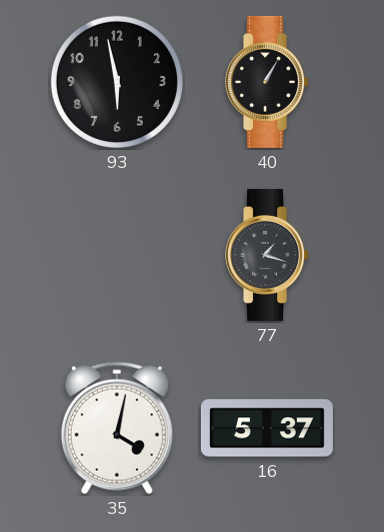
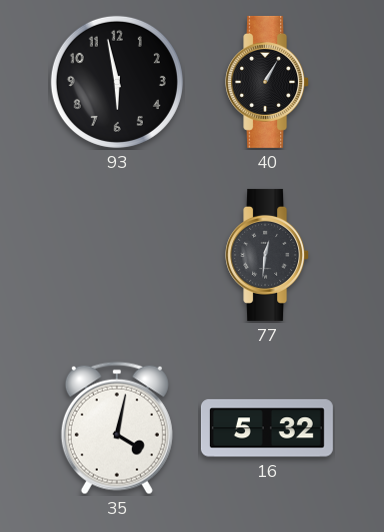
77: 1:18 -> 12:31 (268, 255)
16: 5:37 -> 5:32 (267, 428)
